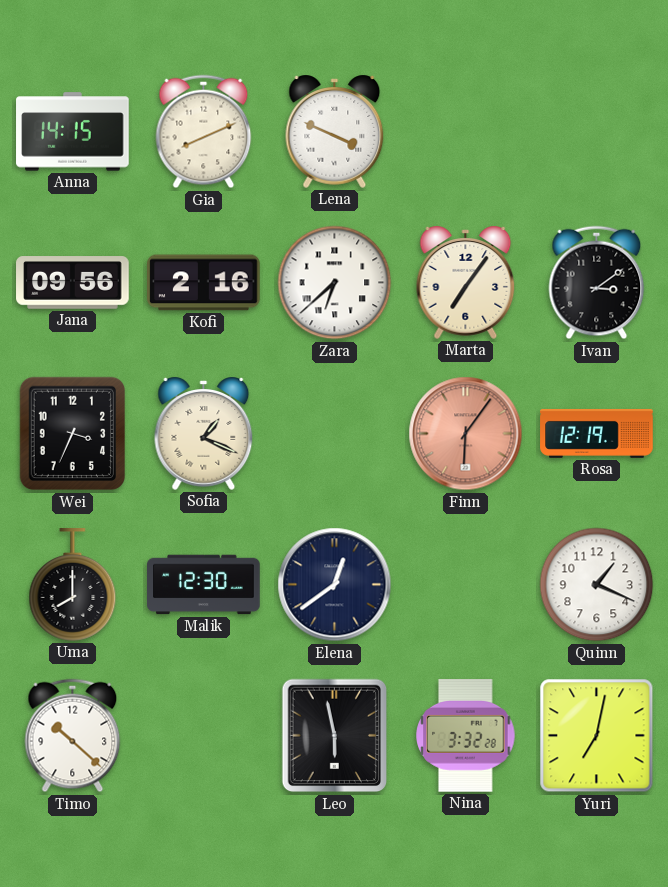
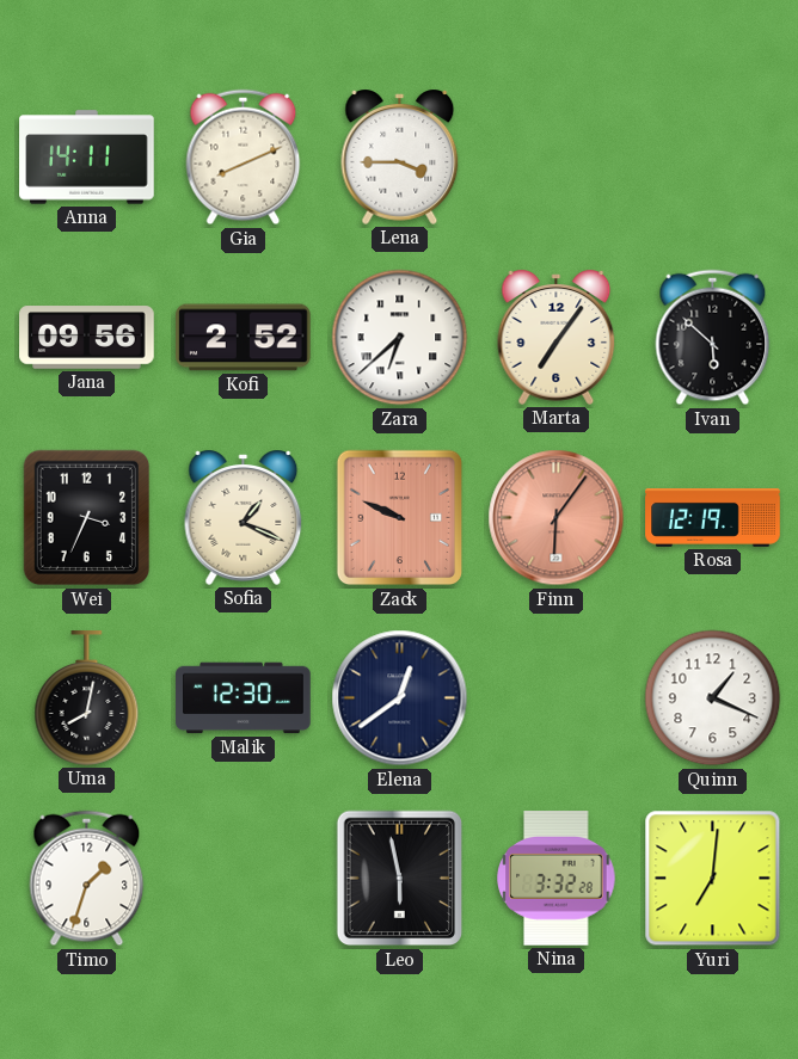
Anna: 14:15 -> 14:11 (87, 158)
Lena: 3:49 -> 3:45 (400, 156)
Kofi: 2:16 -> 2:52 (244, 338)
Ivan: 3:09 -> 5:52 (713, 338)
Zack: none -> 9:49 (400, 518)
Uma: 8:00 -> 8:02 (87, 698)
Timo: 10:22 -> 1:33 (87, 879)
Yuri: 7:02 -> 7:01 (713, 879)
